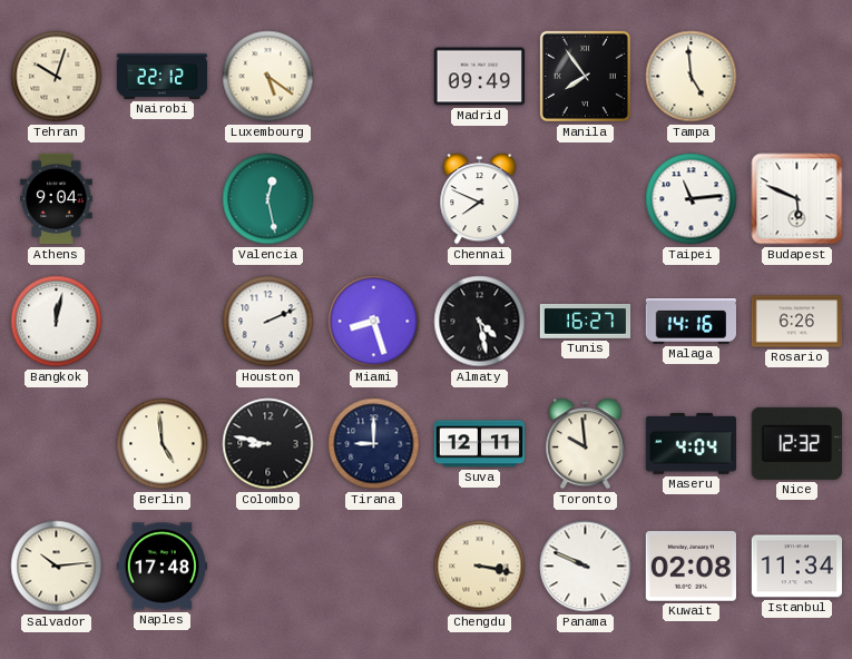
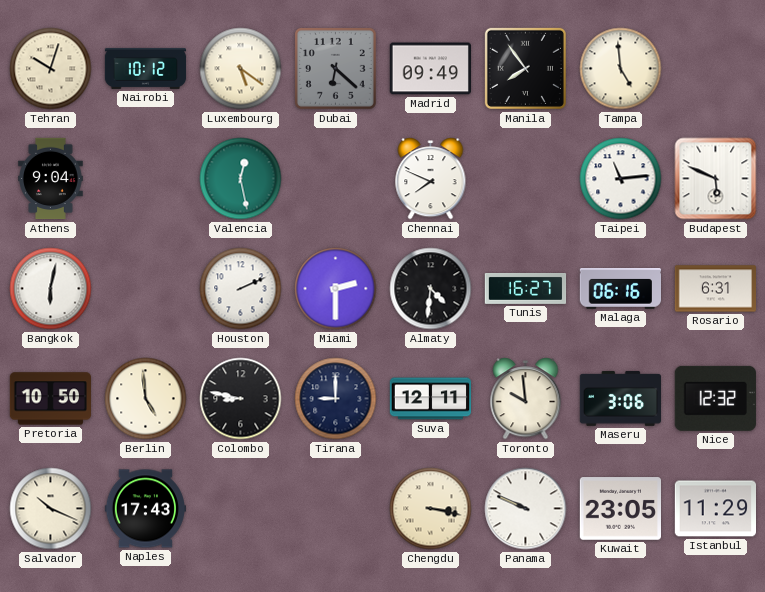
Nairobi: 22:12 -> 10:12 (146, 68)
Dubai: none -> 6:22 (335, 68)
Bangkok: 12:02 -> 6:02 (51, 289)
Miami: 8:27 -> 2:30 (336, 289)
Almaty: 4:28 -> 4:31 (431, 289)
Malaga: 14:16 -> 06:16 (620, 289)
Rosario: 6:26 -> 6:31 (716, 289)
Pretoria: none -> 10:50 (50, 399)
Maseru: 4:04 -> 3:06 (620, 399)
Salvador: 10:14 -> 10:19 (51, 509)
Naples: 17:48 -> 17:43 (145, 509)
Kuwait: 02:08 -> 23:05 (620, 509)
Istanbul: 11:34 -> 11:29 (715, 509)
